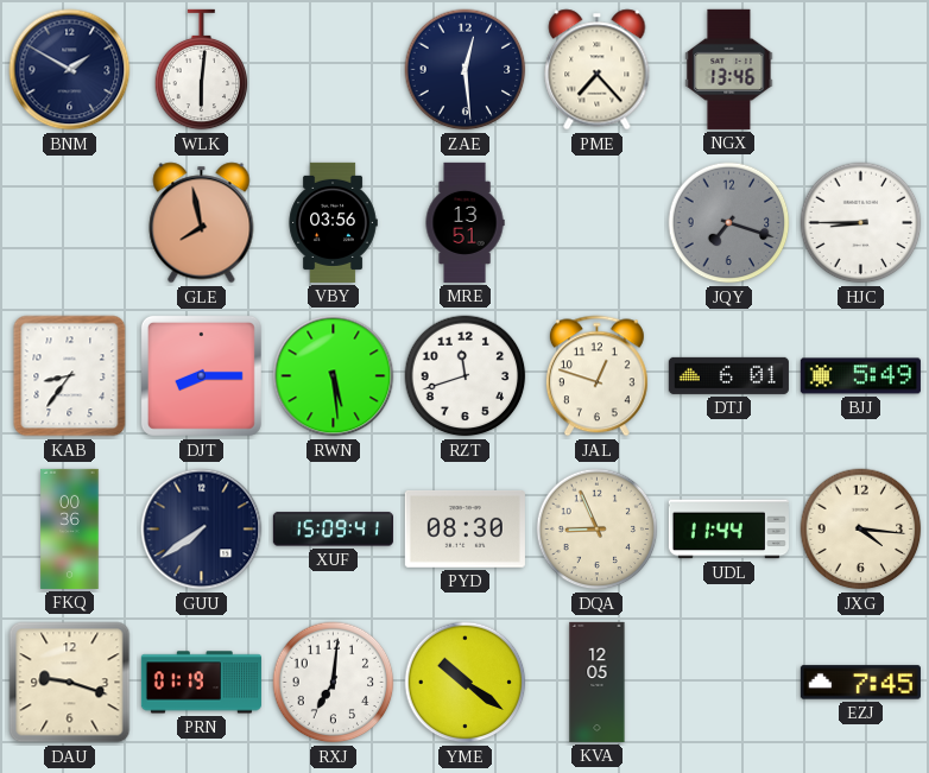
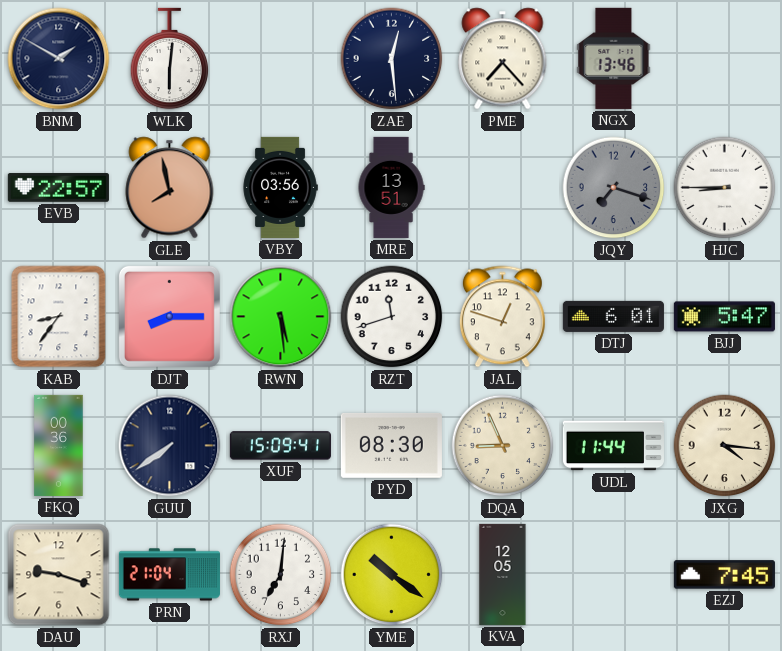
EVB: none -> 22:57 (58, 188)
BJJ: 5:49 -> 5:47 (724, 317)
PRN: 01:19 -> 21:04 (169, 575)
